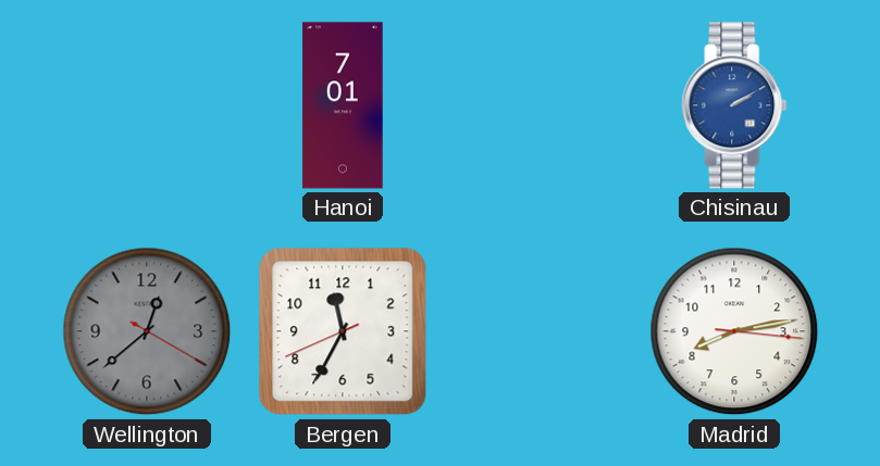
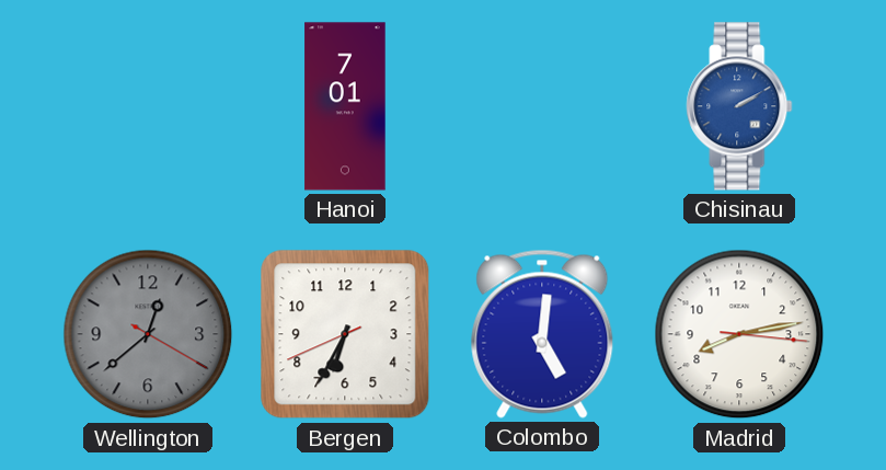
Bergen: 11:34 -> 6:34 (345, 334)
Colombo: none -> 5:01 (542, 334)
